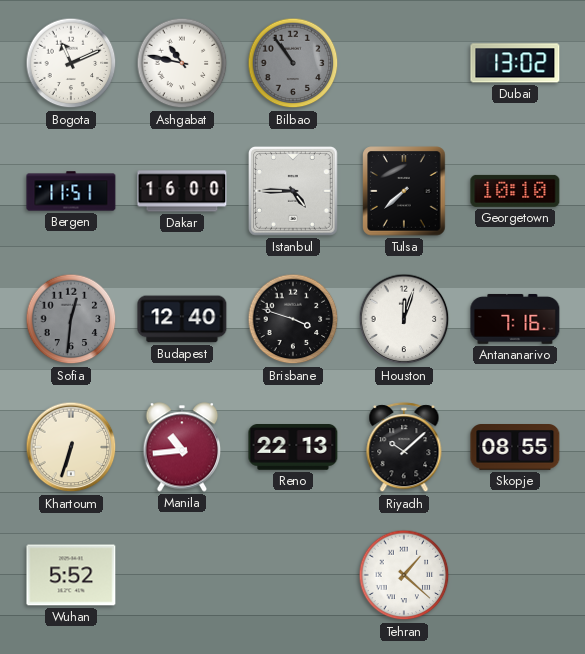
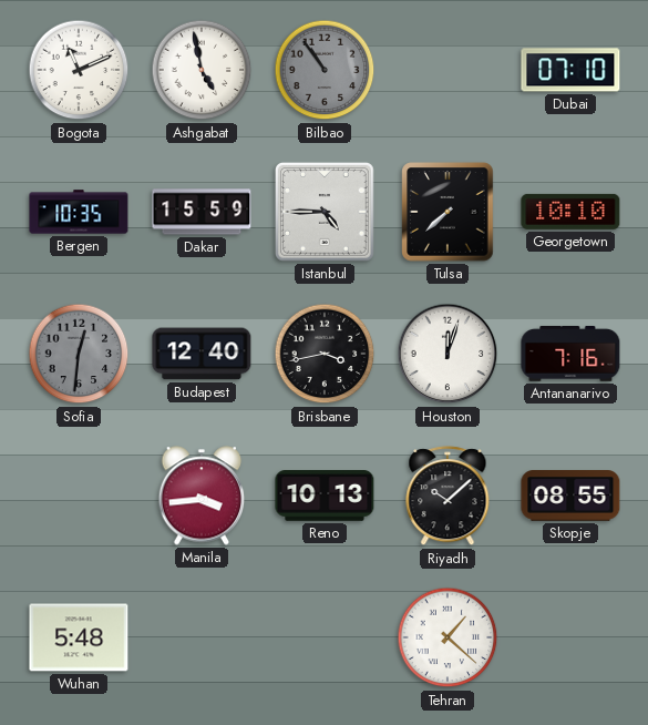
Ashgabat: 10:47 -> 4:58 (202, 70)
Dubai: 13:02 -> 07:10 (570, 70)
Bergen: 11:51 -> 10:35 (79, 212)
Dakar: 16:00 -> 15:59 (202, 212)
Brisbane: 3:48 -> 3:43 (325, 354)
Khartoum: 6:33 -> none (71, 447)
Manila: 10:44 -> 3:44 (202, 496)
Reno: 22:13 -> 10:13 (325, 497)
Wuhan: 5:52 -> 5:48 (79, 637)
